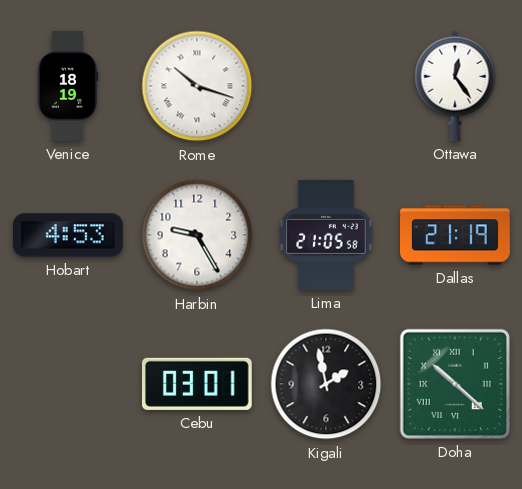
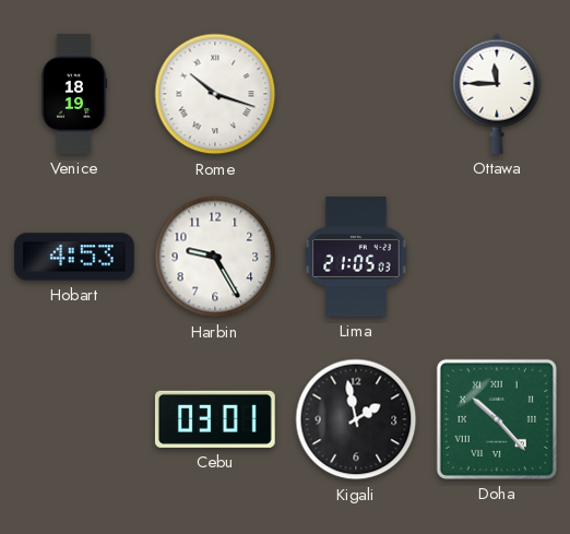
Ottawa: 12:24 -> 11:45 (497, 94)
Lima: 21:05:58 -> 21:05:03 (356, 258)
Dallas: 21:19 -> none (456, 235)
Doha: 10:22 -> 10:23 (497, 419)
